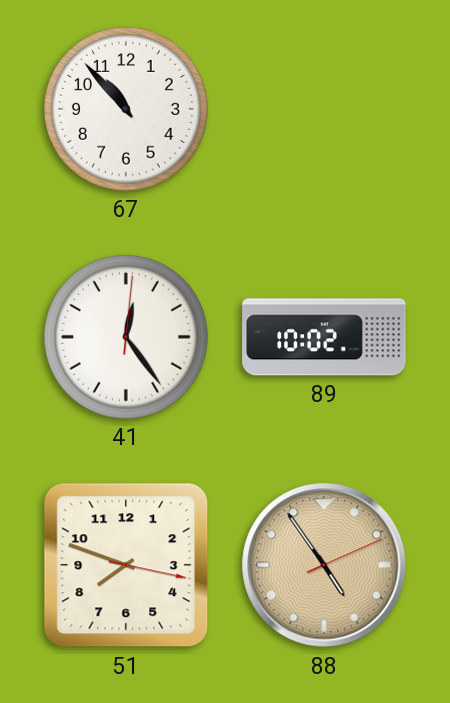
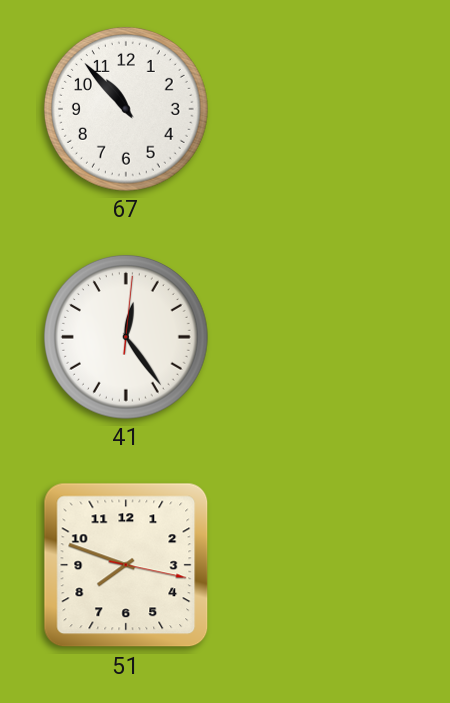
89: 10:02 -> none (324, 337)
88: 4:54 -> none (324, 565)
